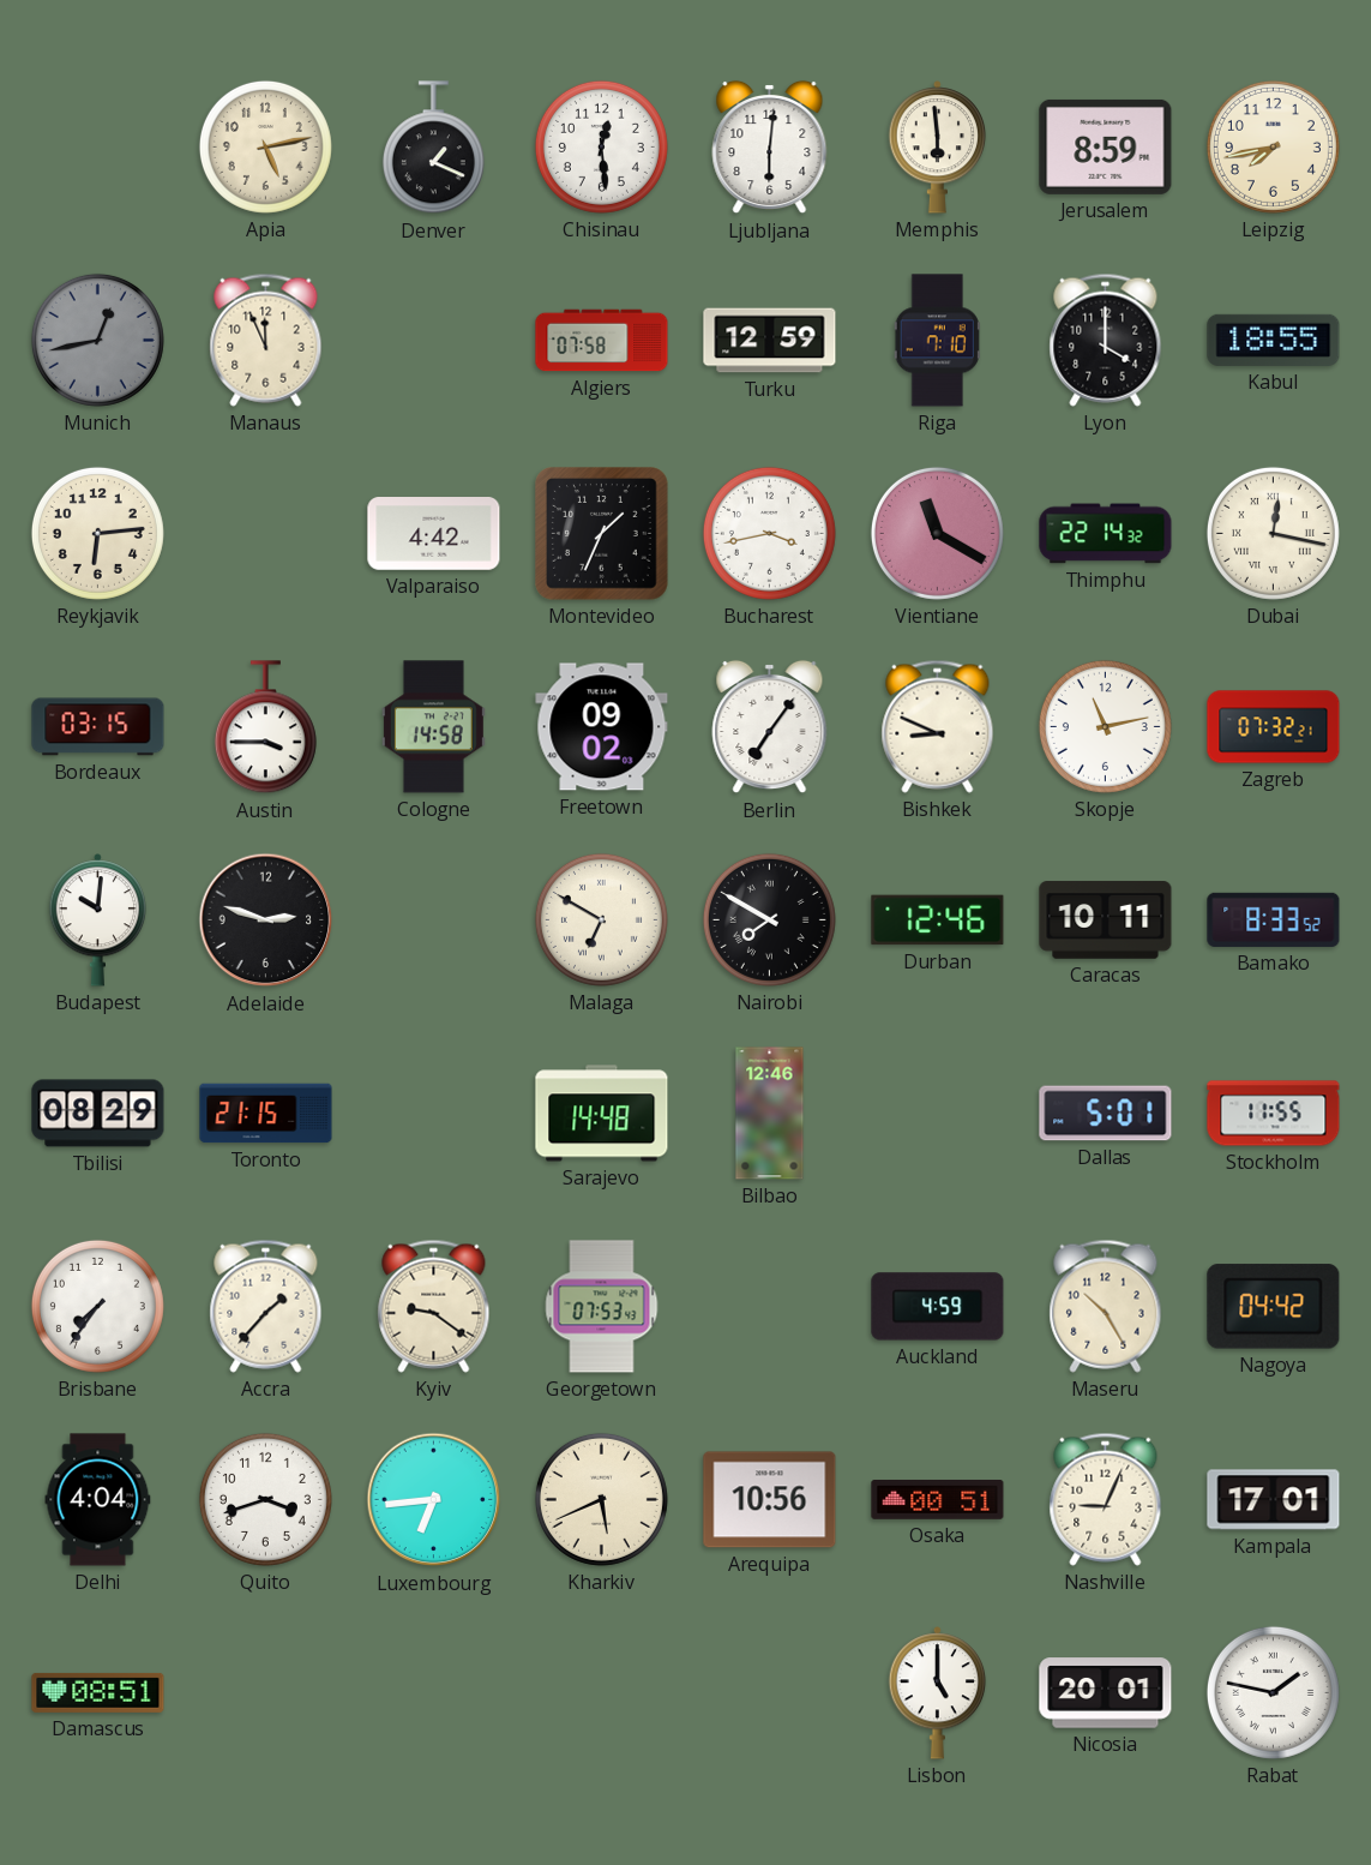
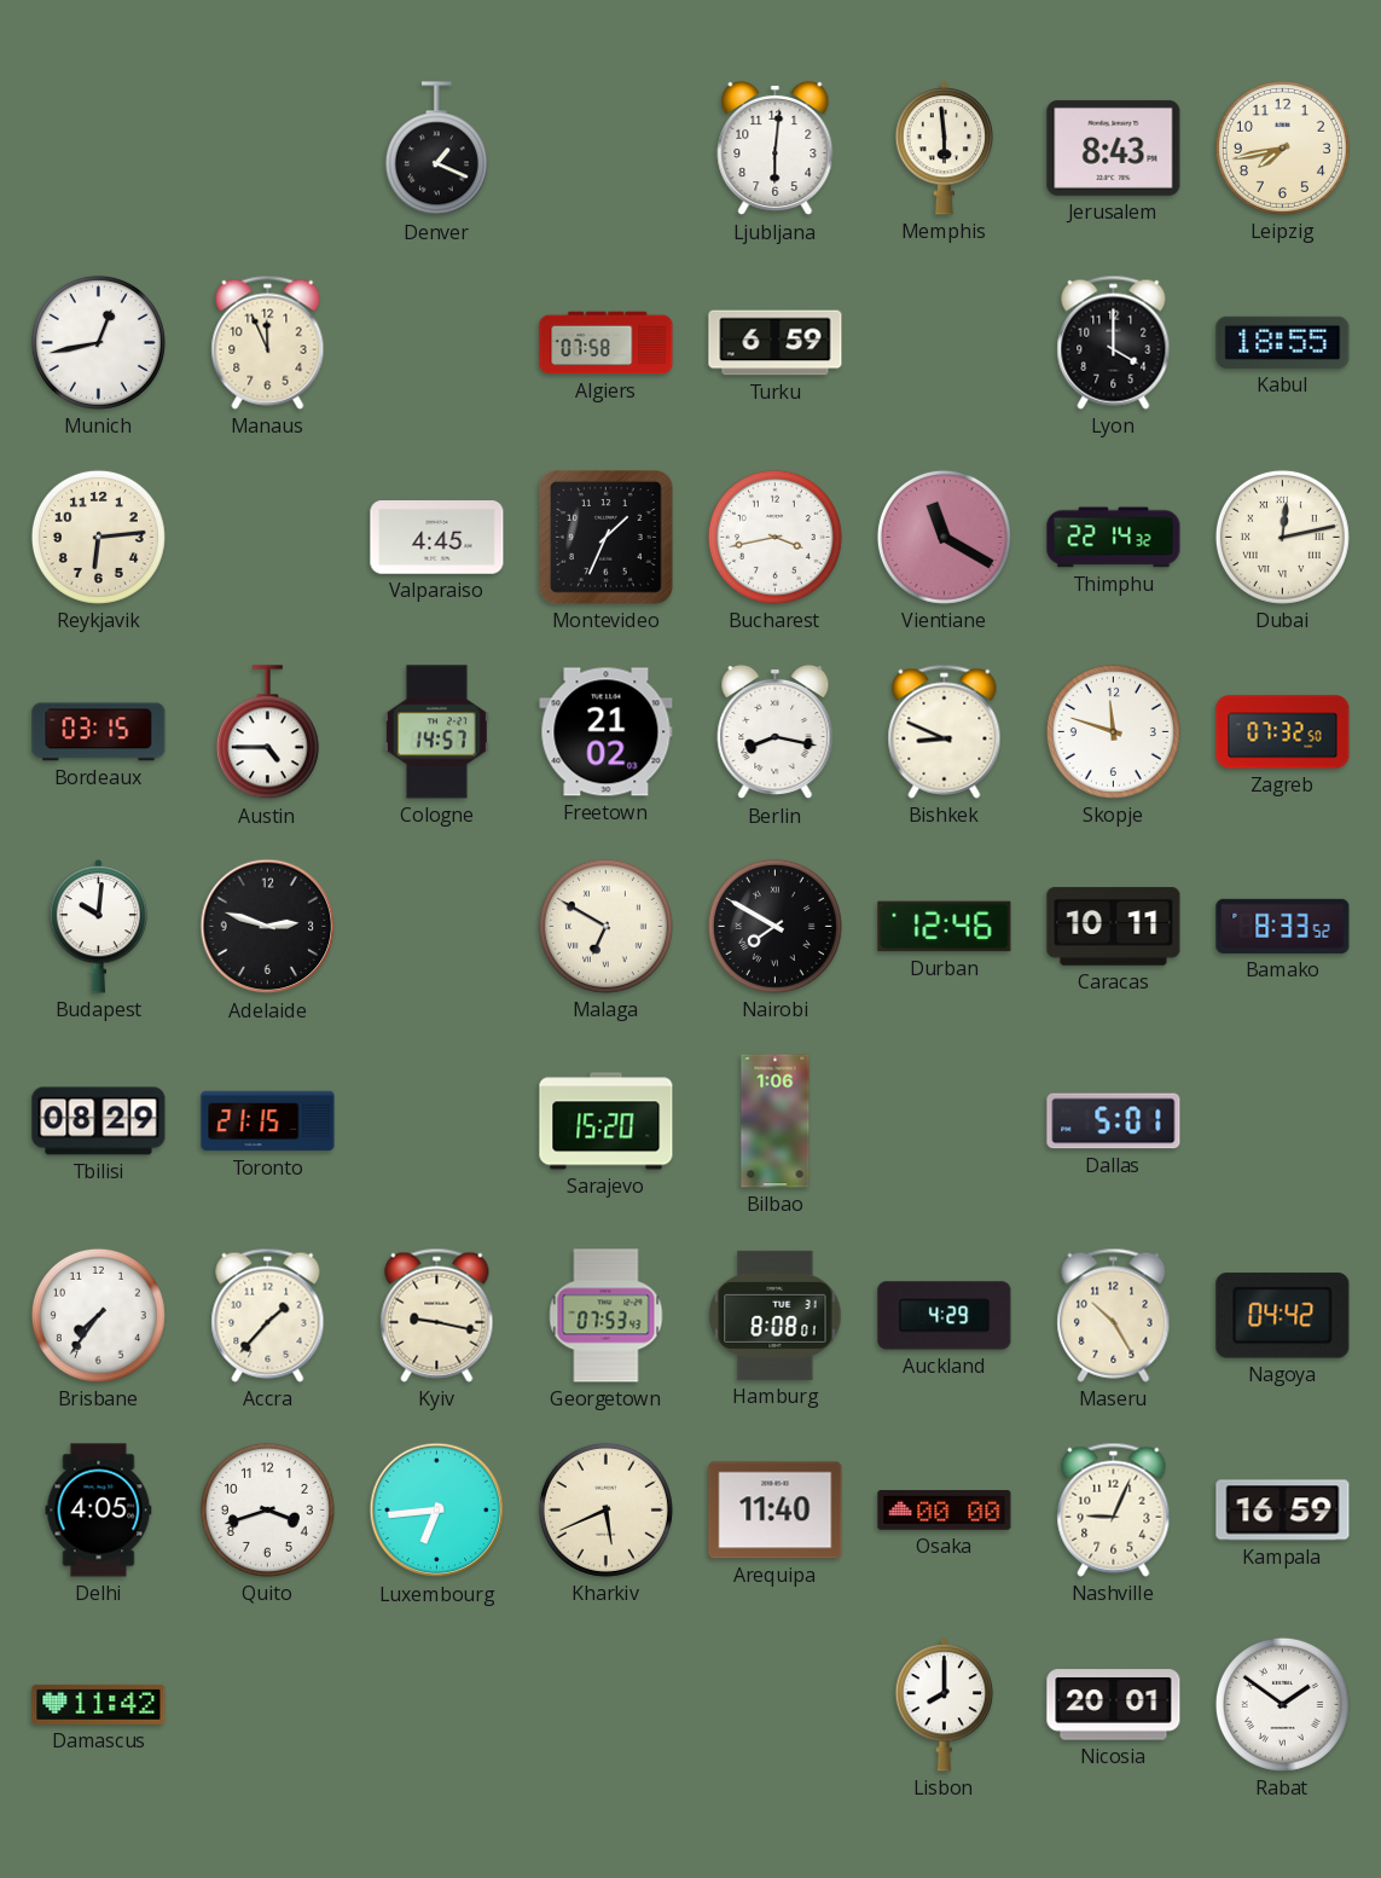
Apia: 5:13 -> none (265, 146)
Chisinau: 12:29 -> none (601, 146)
Jerusalem: 8:59 -> 8:43 (1114, 147)
Munich dial: grey -> white (98, 342)
Turku: 12:59 -> 6:59 (776, 343)
Riga: 7:10 -> none (937, 341)
Valparaiso: 4:42 -> 4:45 (437, 538)
Dubai: 12:17 -> 12:13 (1282, 537)
Austin: 3:45 -> 4:45 (267, 732)
Cologne: 14:58 -> 14:57 (436, 732)
Freetown: 09:02 -> 21:02 (607, 732)
Berlin: 7:06 -> 8:17 (776, 732)
Skopje: 11:13 -> 11:48 (1113, 731)
Zagreb: 07:32:21 -> 07:32:50 (1283, 732)
Sarajevo: 14:48 -> 15:20 (607, 1121)
Bilbao: 12:46 -> 1:06 (776, 1121)
Stockholm: 11:55 -> none (1274, 1114)
Kyiv: 9:21 -> 9:17 (437, 1315)
Hamburg: none -> 8:08 (776, 1315)
Auckland: 4:59 -> 4:29 (945, 1316)
Delhi: 4:04 -> 4:05 (99, 1511)
Arequipa: 10:56 -> 11:40 (776, 1511)
Osaka: 00:51 -> 00:00 (945, 1511)
Kampala: 17:01 -> 16:59 (1283, 1511)
Damascus: 08:51 -> 11:42 (99, 1704)
Lisbon: 5:00 -> 8:00 (945, 1705)
Rabat: 1:47 -> 1:51 (1282, 1704)
